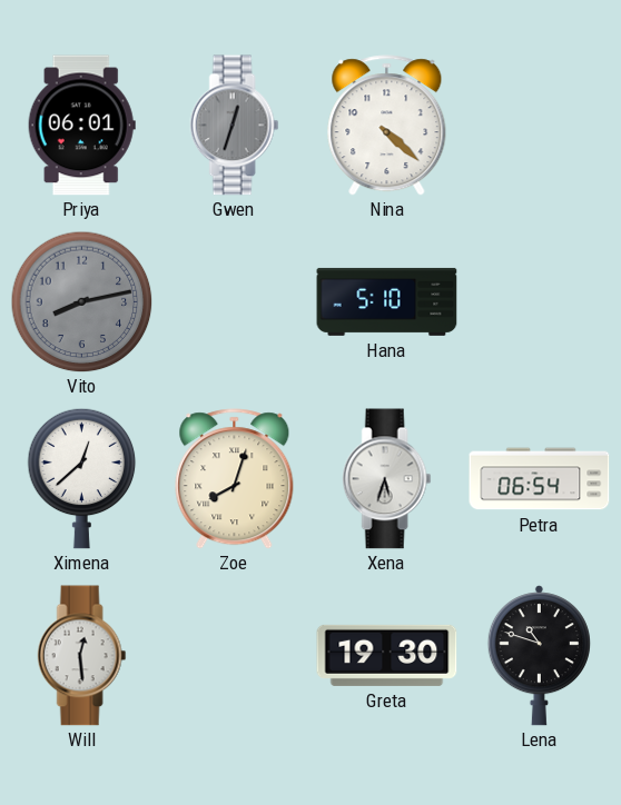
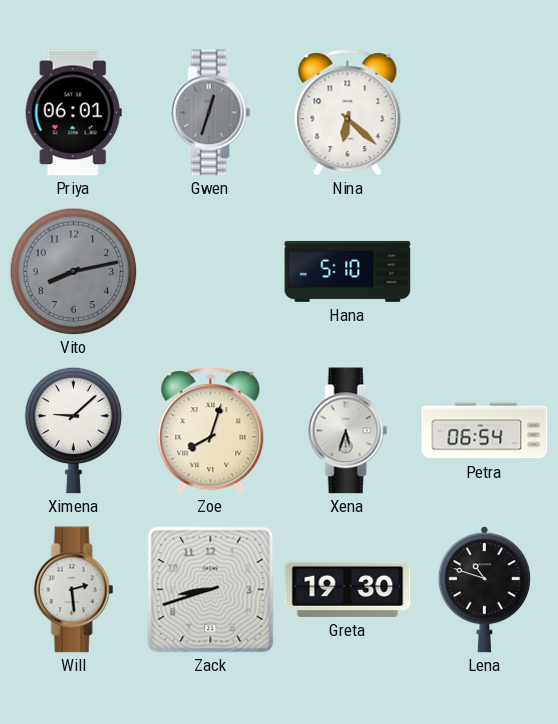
Nina: 4:22 -> 6:22 (348, 113)
Ximena: 12:38 -> 9:08 (74, 430)
Will: 12:29 -> 2:29 (74, 590)
Zack: none -> 8:42 (211, 590)
